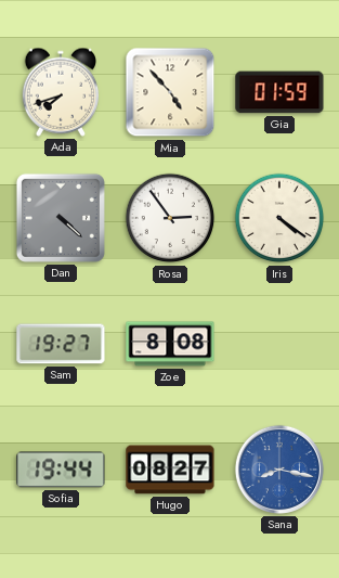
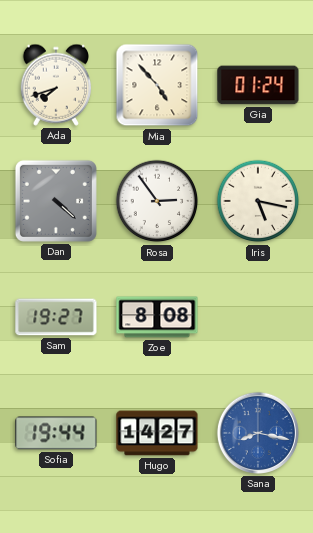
Gia: 01:59 -> 01:24 (258, 85)
Iris: 4:21 -> 5:17 (258, 201)
Hugo: 08:27 -> 14:27 (157, 433)
